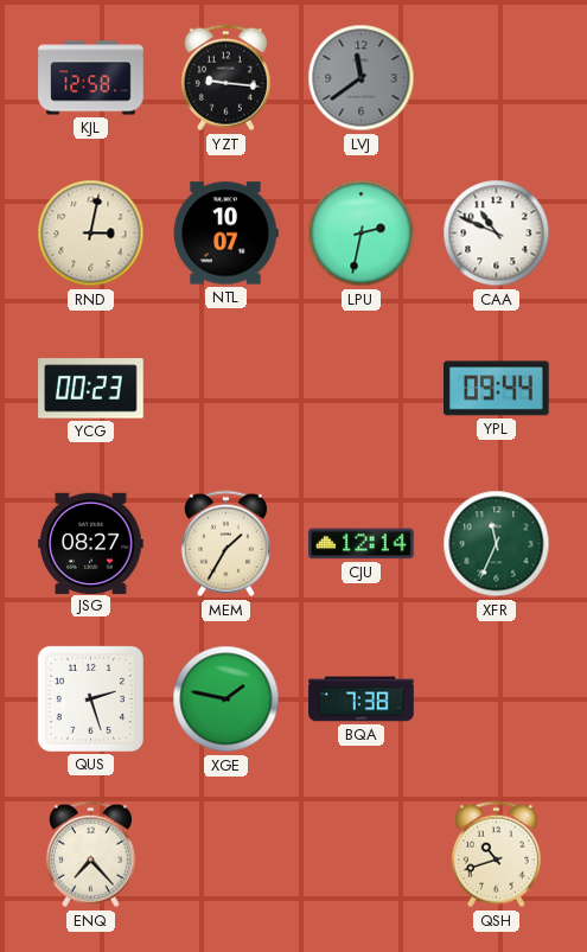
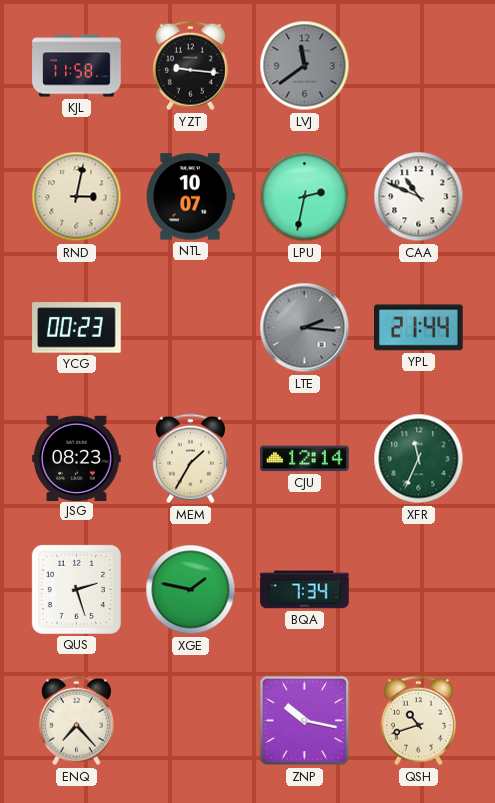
KJL: 12:58 -> 11:58 (77, 66)
LTE: none -> 2:16 (305, 328)
YPL: 09:44 -> 21:44 (419, 328)
JSG: 08:27 -> 08:23 (77, 458)
BQA: 7:38 -> 7:34 (305, 590)
ZNP: none -> 10:17 (305, 721)
